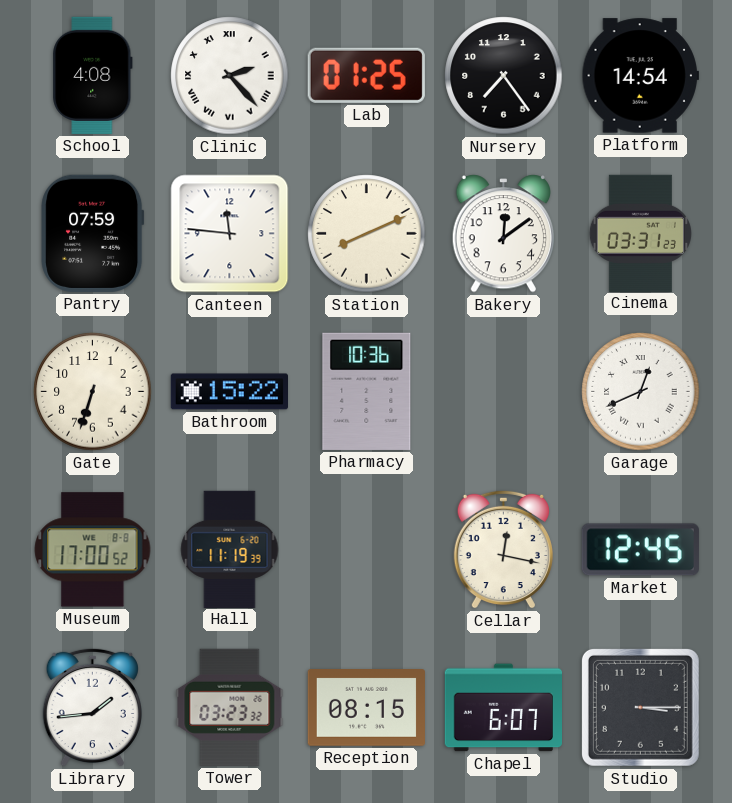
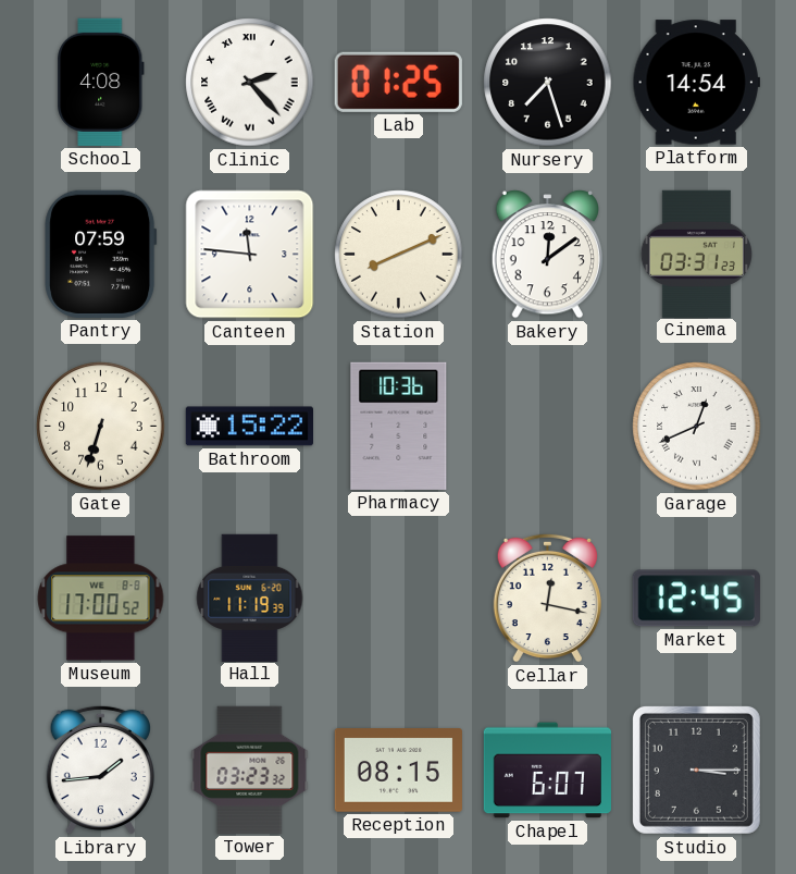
Nursery: 7:24 -> 7:27 (548, 83)
